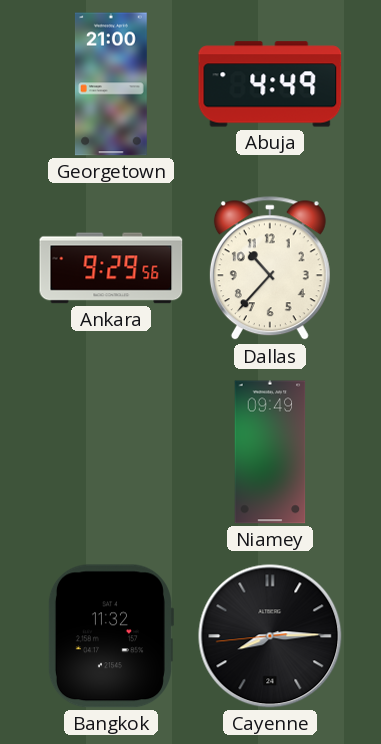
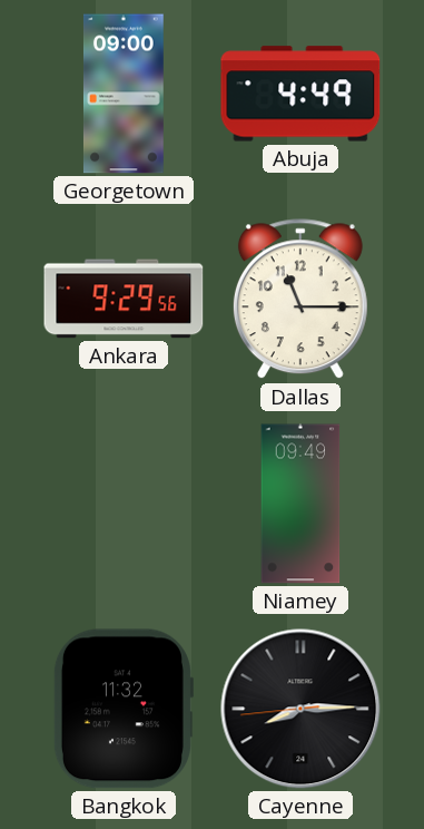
Georgetown: 21:00 -> 09:00 (124, 94)
Dallas: 10:37 -> 11:15 (300, 300)
